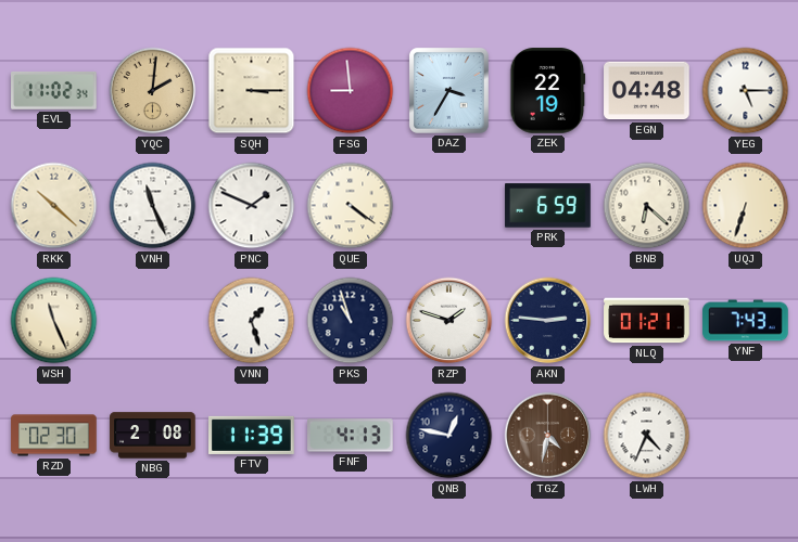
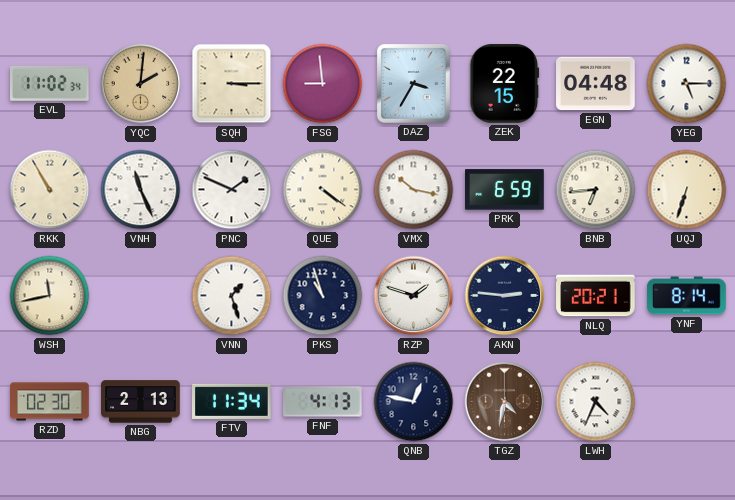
ZEK: 22:19 -> 22:15 (505, 84)
RKK: 10:22 -> 10:55 (50, 190)
VMX: none -> 10:17 (414, 190)
BNB: 6:22 -> 6:44 (596, 190)
WSH: 11:26 -> 11:43 (50, 296)
NLQ: 01:21 -> 20:21 (596, 296)
YNF: 7:43 -> 8:14 (687, 296)
NBG: 2:08 -> 2:13 (141, 402)
FTV: 11:39 -> 11:34 (232, 401)
